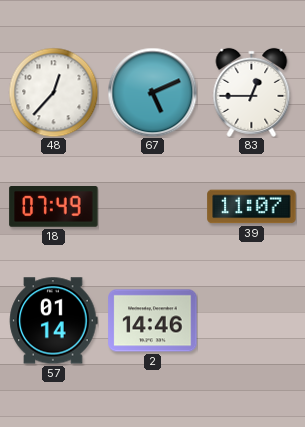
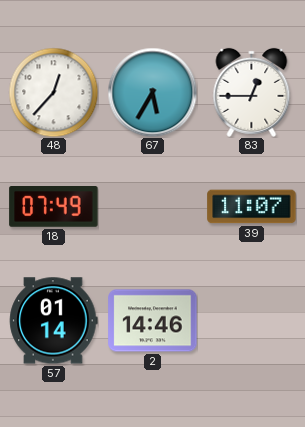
67: 5:11 -> 5:35 (152, 92)
